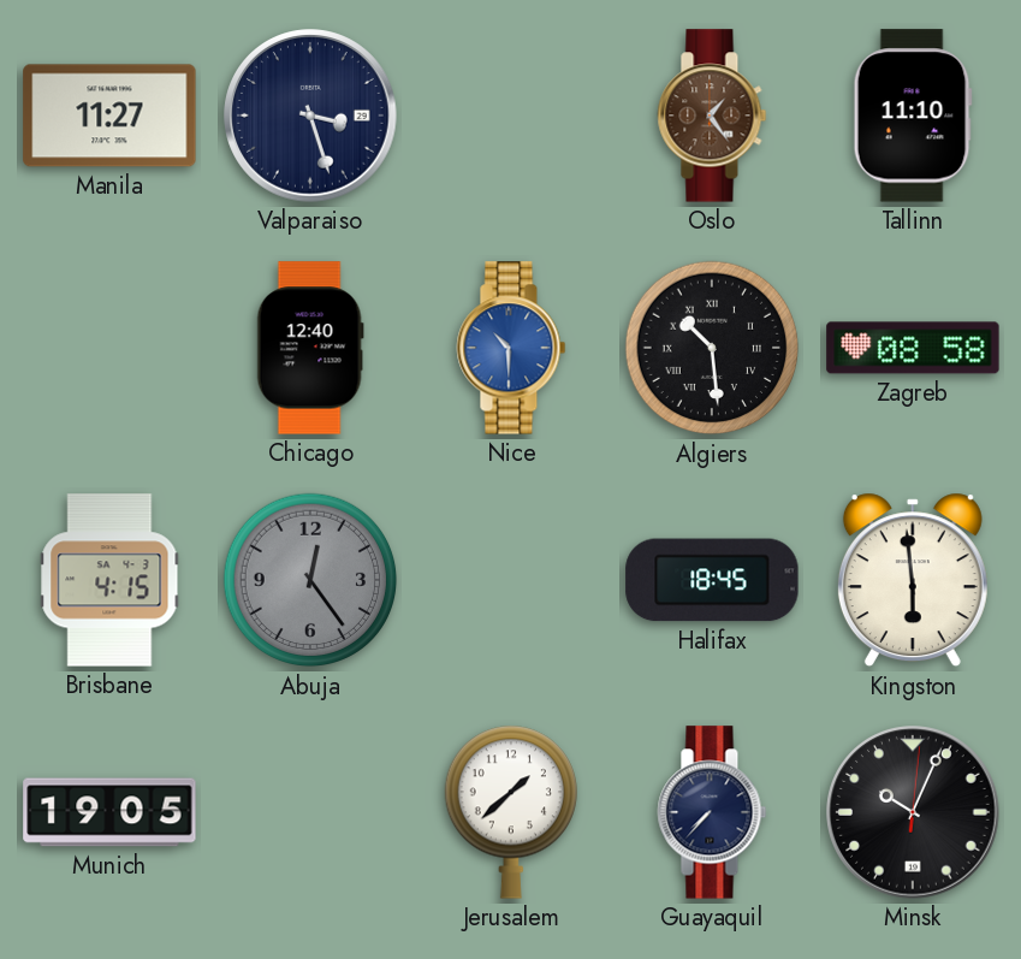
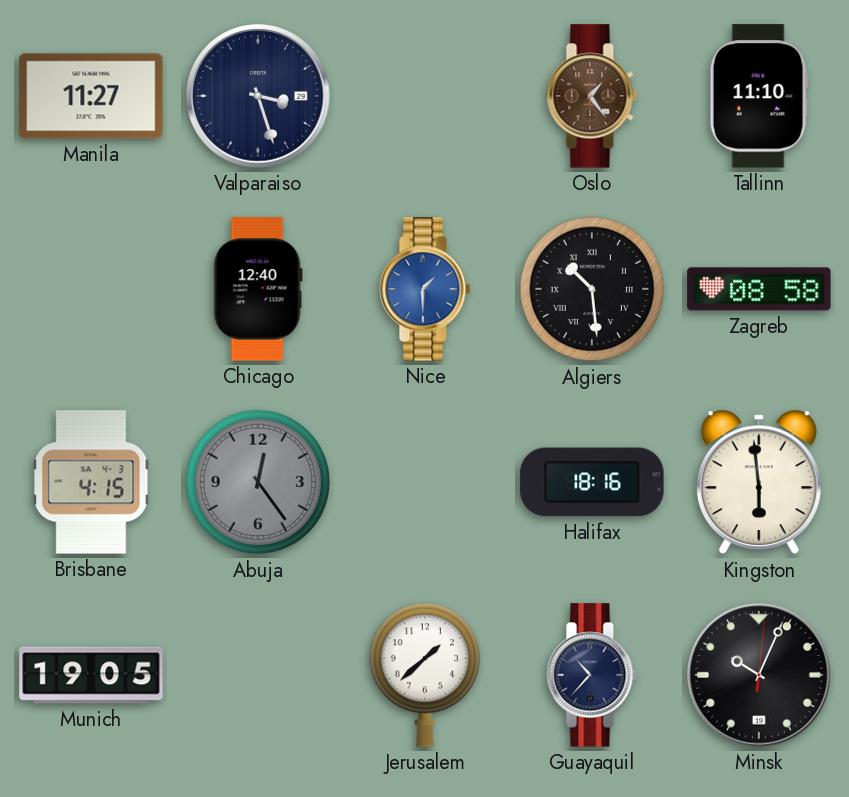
Nice: 10:30 -> 1:30 (425, 289)
Halifax: 18:45 -> 18:16 (592, 482)
Guayaquil: 7:37 -> 10:37 (592, 675)
